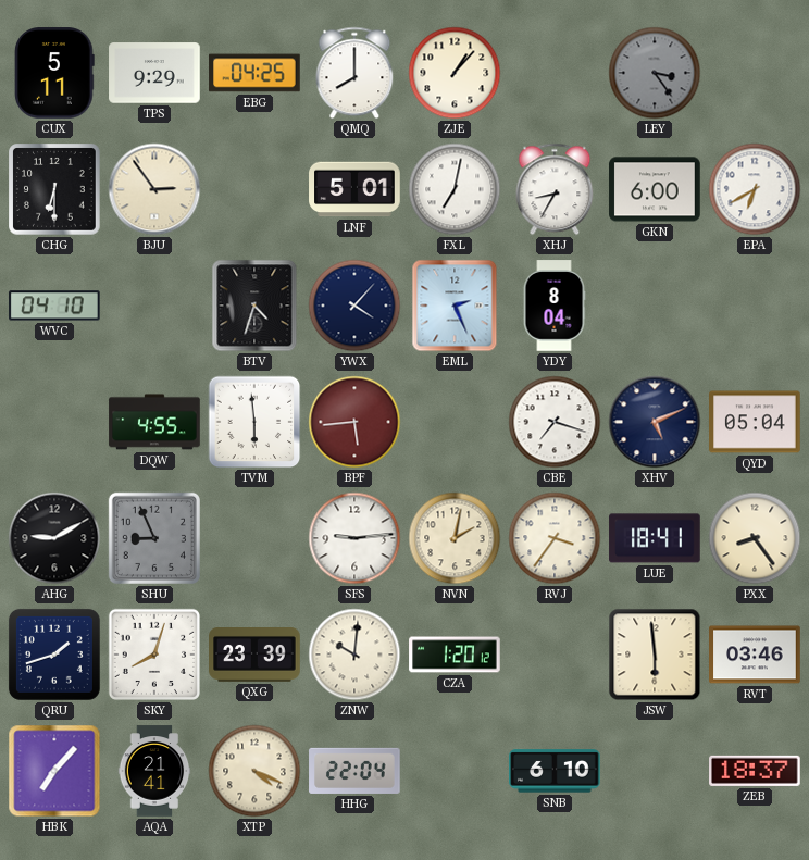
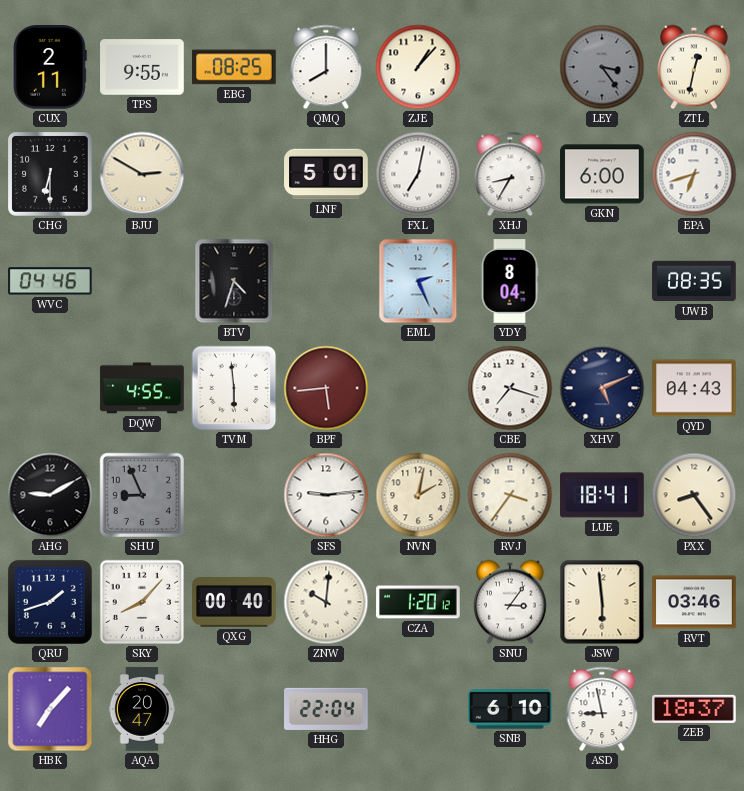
CUX: 5:11 -> 2:11 (51, 67)
TPS: 9:29 -> 9:55 (142, 67)
EBG: 04:25 -> 08:25 (234, 67)
ZTL: none -> 12:32 (694, 67)
BJU: 2:54 -> 2:50 (142, 174)
EPA: 6:40 -> 6:42 (694, 174)
WVC: 04:10 -> 04:46 (51, 281)
YWX: 4:07 -> none (354, 306)
UWB: none -> 08:35 (694, 281)
QYD: 05:04 -> 04:43 (694, 388)
SKY: 8:03 -> 8:07 (142, 602)
QXG: 23:39 -> 00:40 (234, 603)
SNU: none -> 3:06 (510, 602)
AQA: 21:41 -> 20:47 (142, 709)
XTP: 4:19 -> none (254, 771)
ASD: none -> 8:58 (602, 709)
